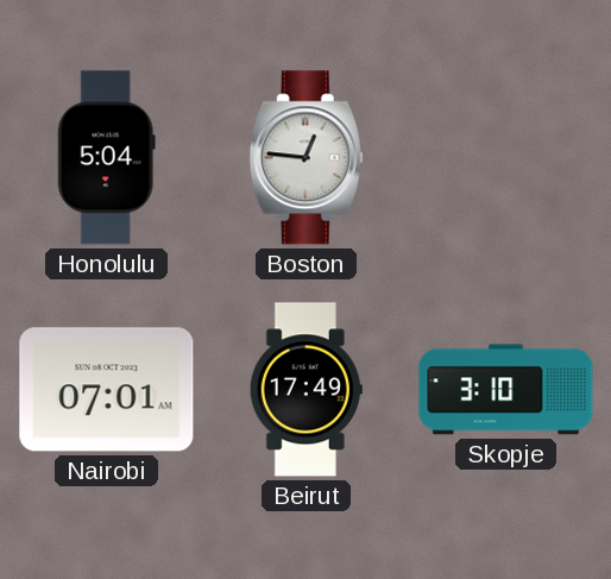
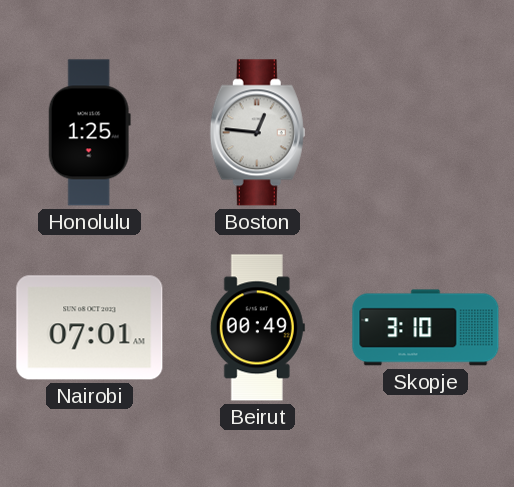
Honolulu: 5:04 -> 1:25 (89, 133)
Beirut: 17:49 -> 00:49 (257, 328)
